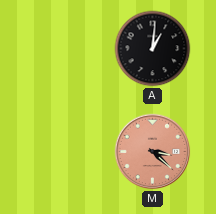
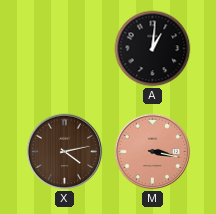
X: none -> 4:13 (65, 152)
M: 3:22 -> 3:17 (153, 152)
